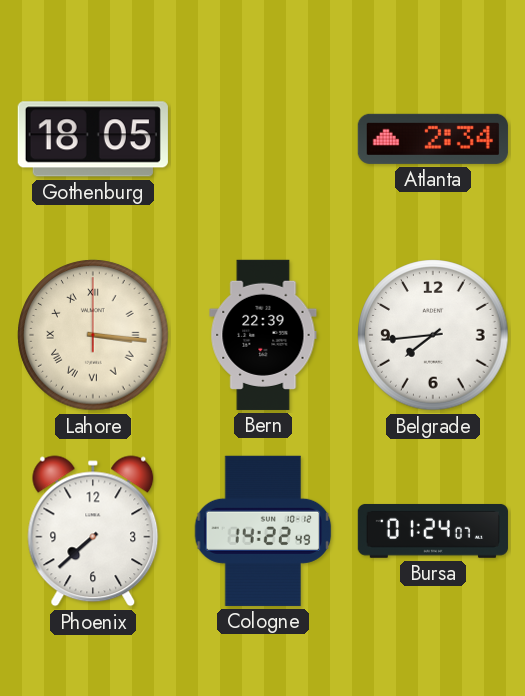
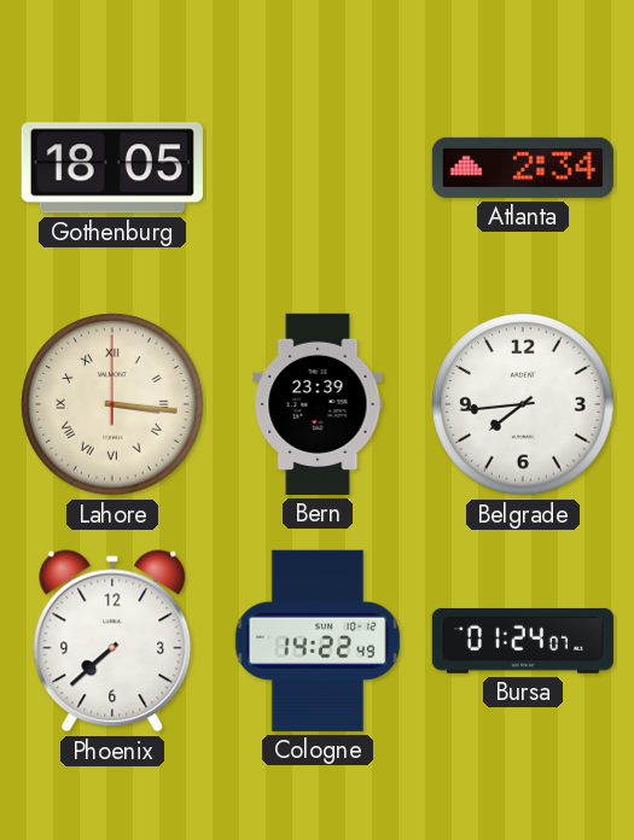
Bern: 22:39 -> 23:39 (318, 404)
